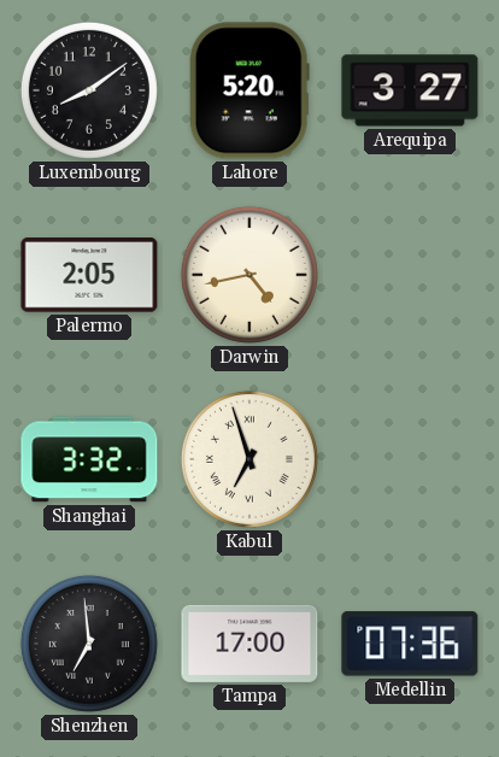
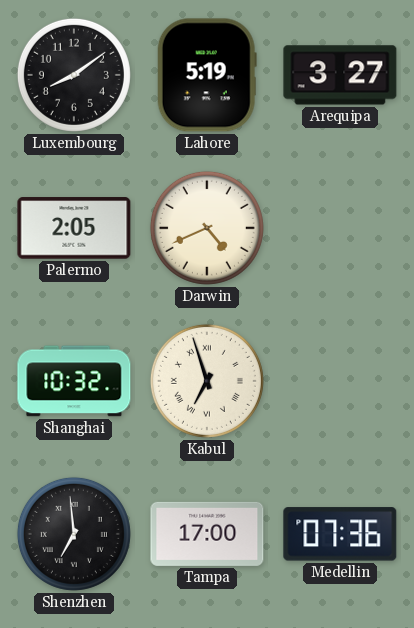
Lahore: 5:20 -> 5:19 (207, 75)
Darwin: 4:43 -> 4:41 (207, 228)
Shanghai: 3:32 -> 10:32 (74, 381)
